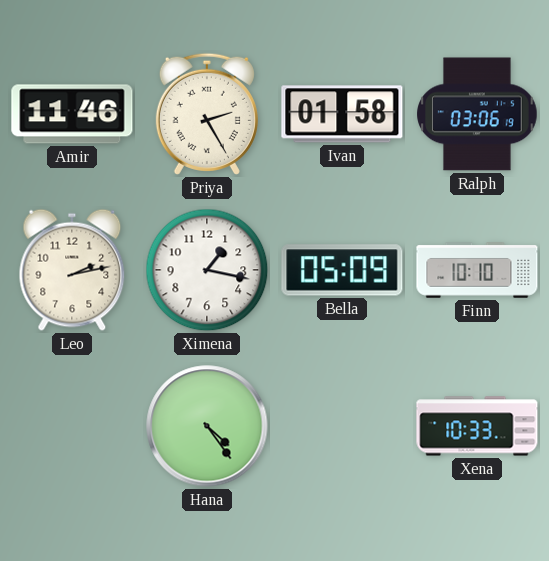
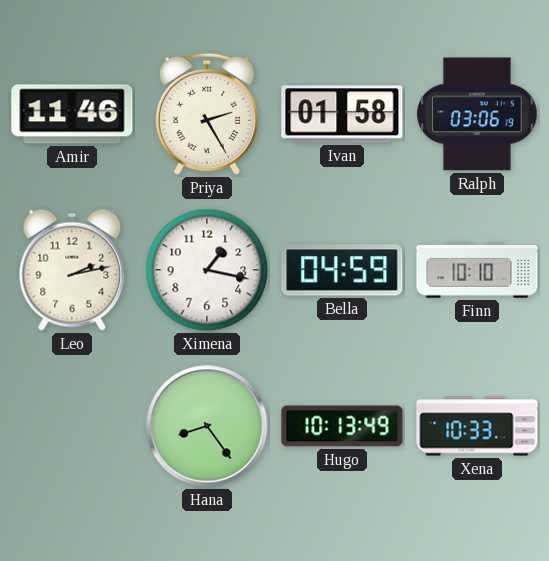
Bella: 05:09 -> 04:59 (342, 270)
Hana: 4:24 -> 8:24 (207, 426)
Hugo: none -> 10:13 (342, 426)
